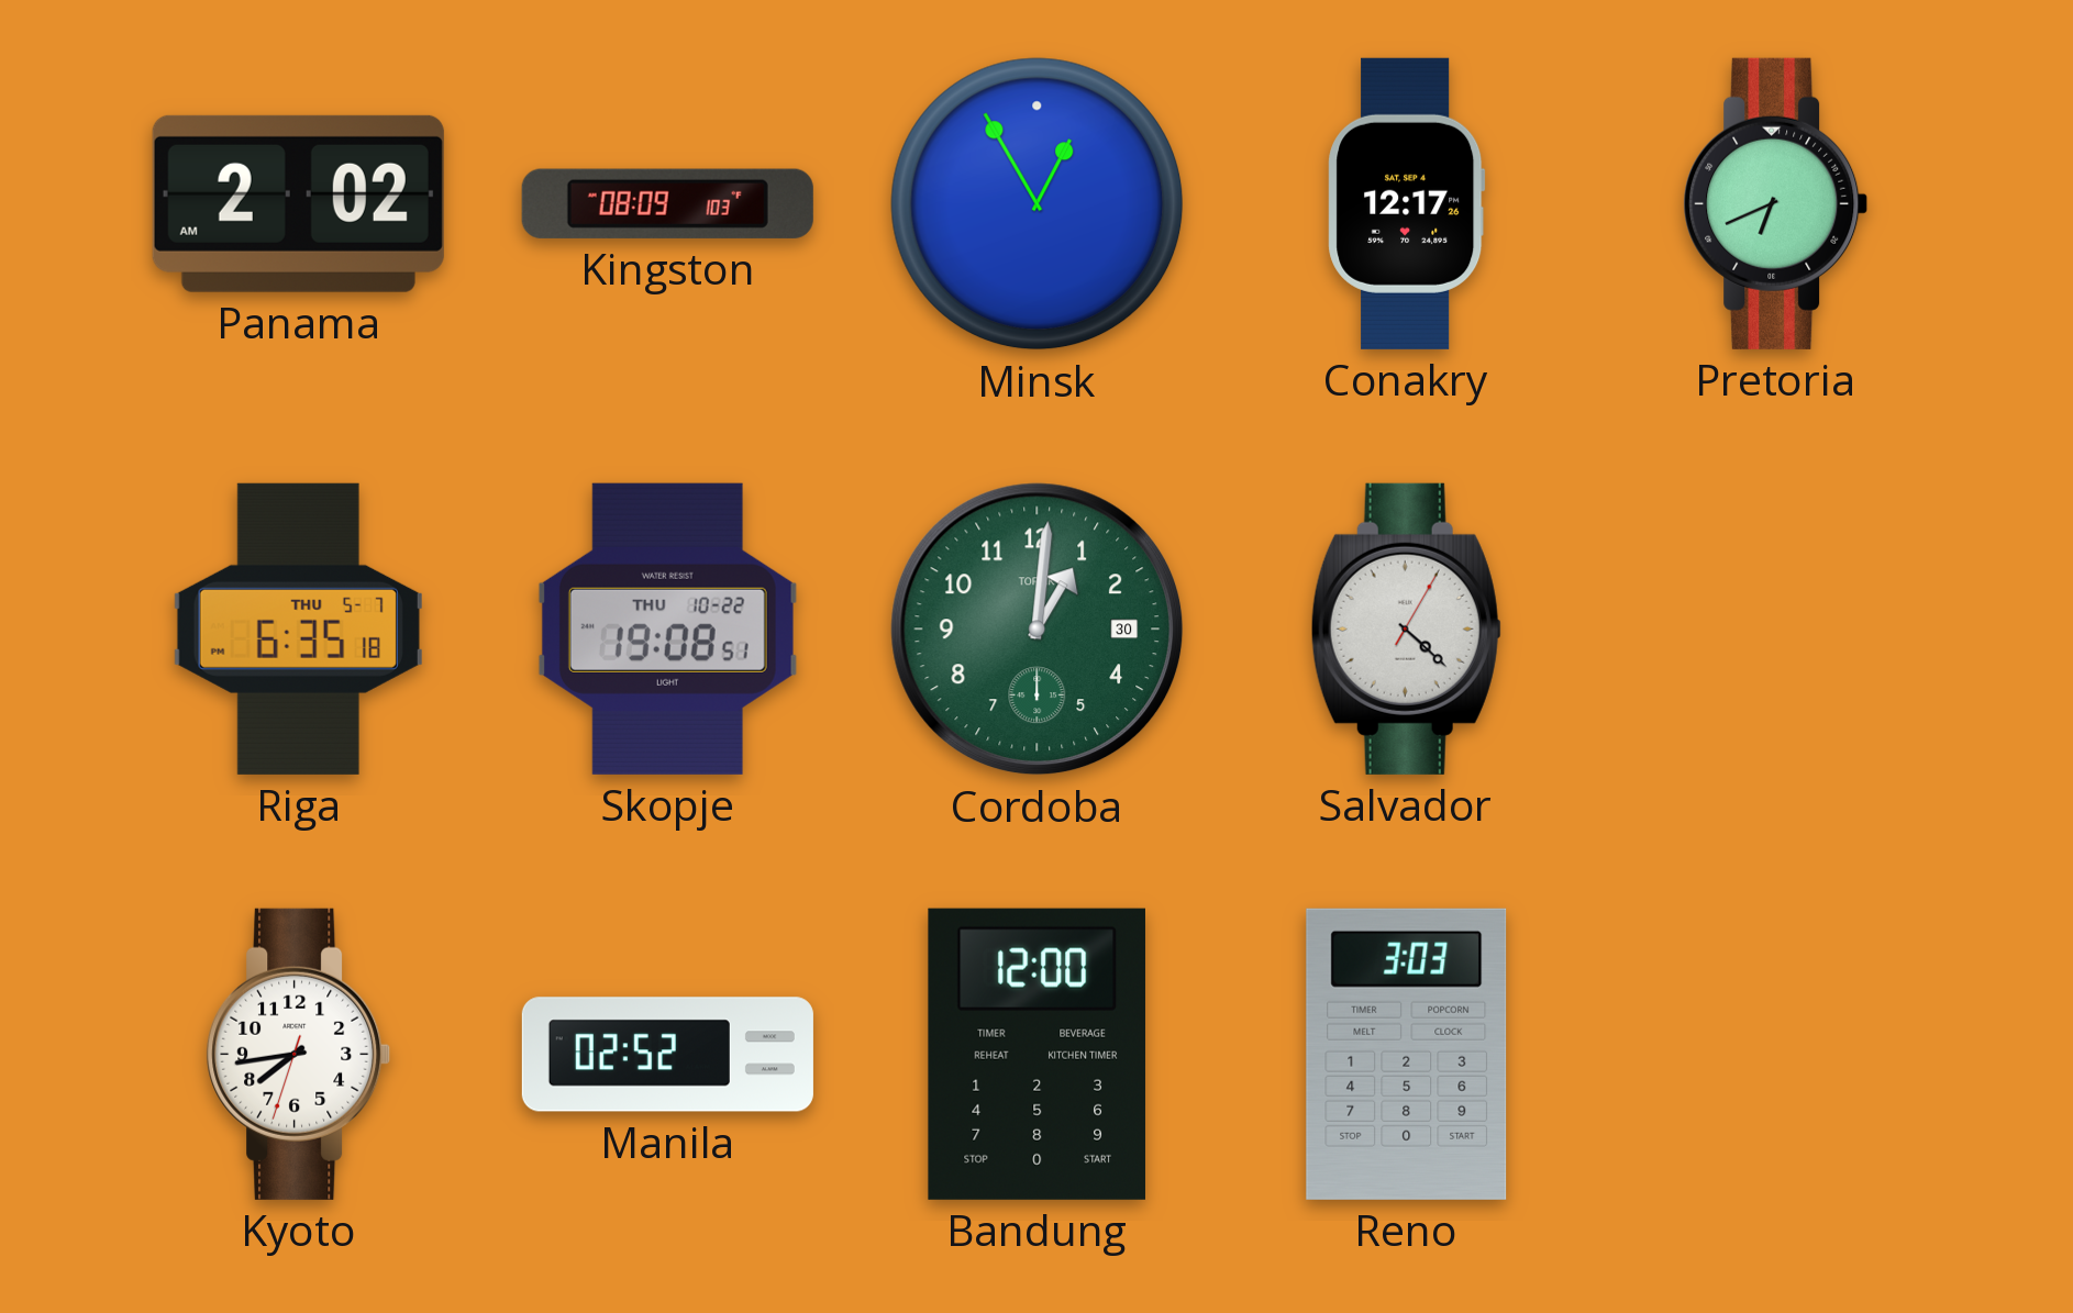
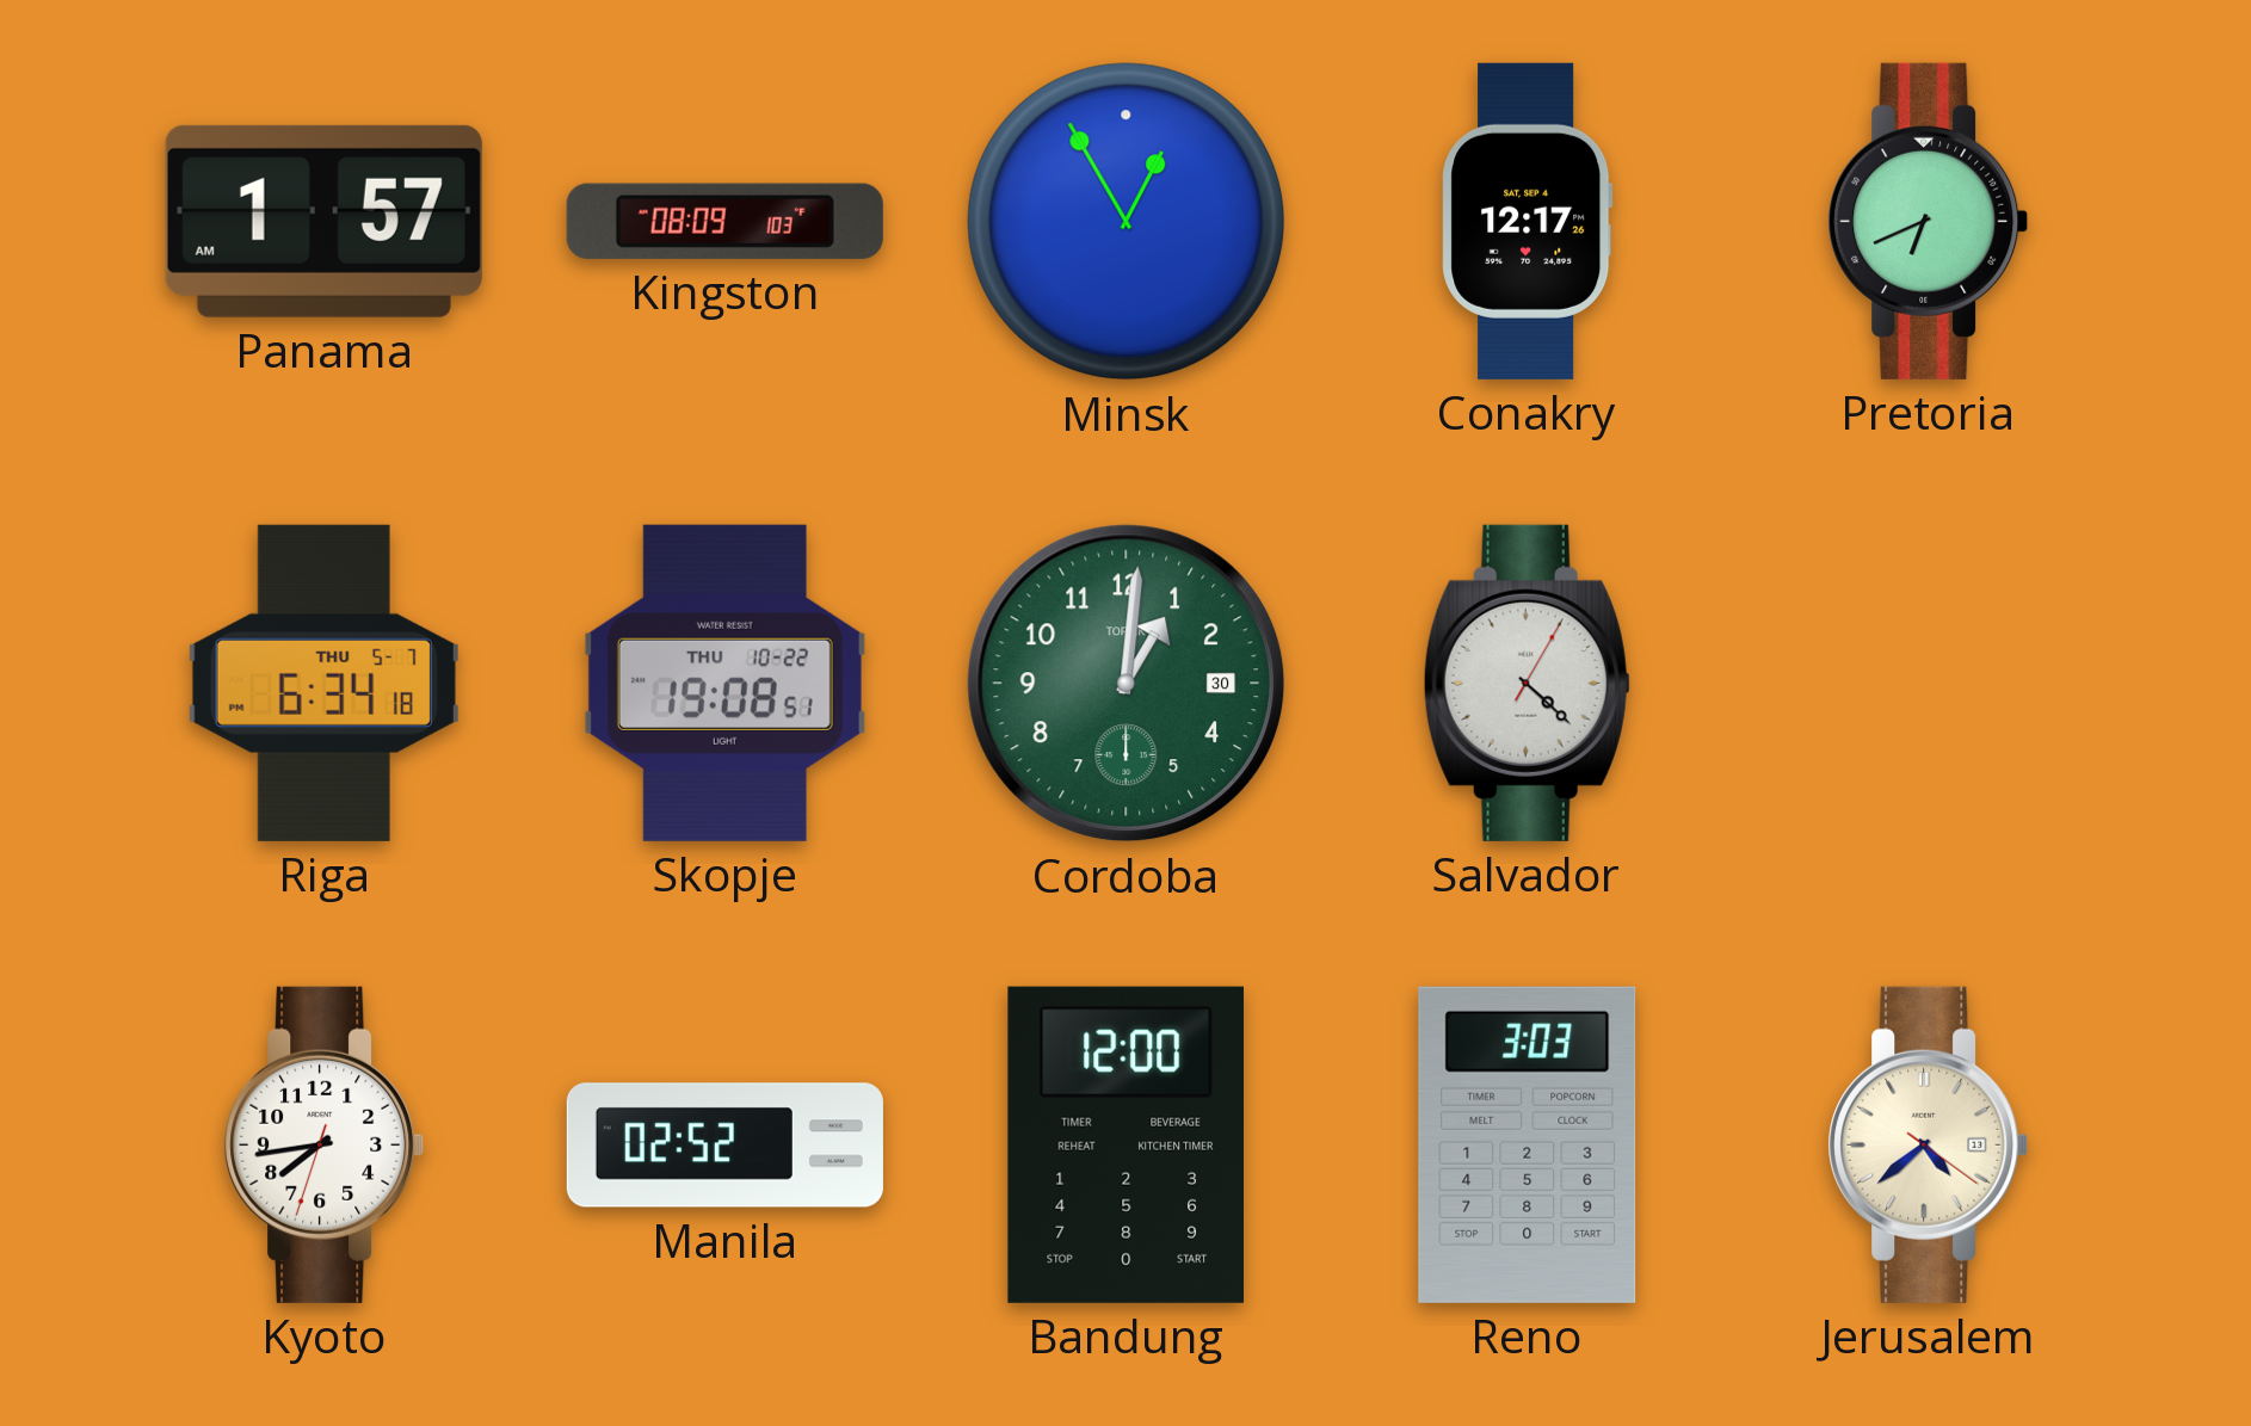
Panama: 2:02 -> 1:57 (323, 221)
Riga: 6:35 -> 6:34 (323, 683)
Jerusalem: none -> 4:38 (1929, 1144)
